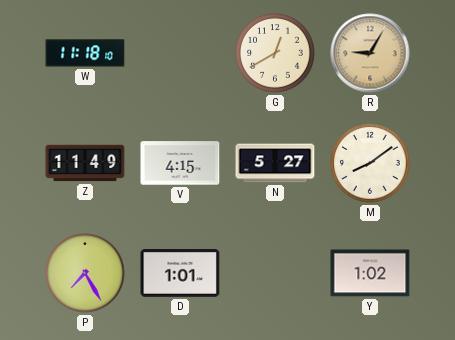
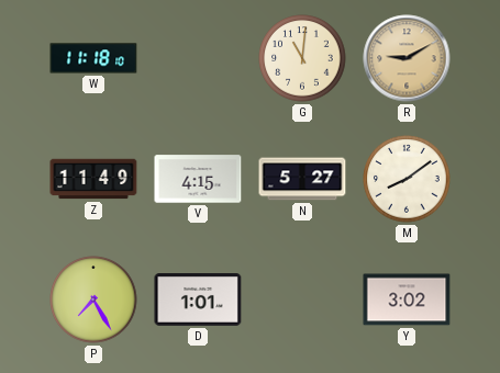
G: 12:40 -> 11:01 (302, 58)
R: 9:05 -> 9:10 (407, 58)
Y: 1:02 -> 3:02 (407, 299)
